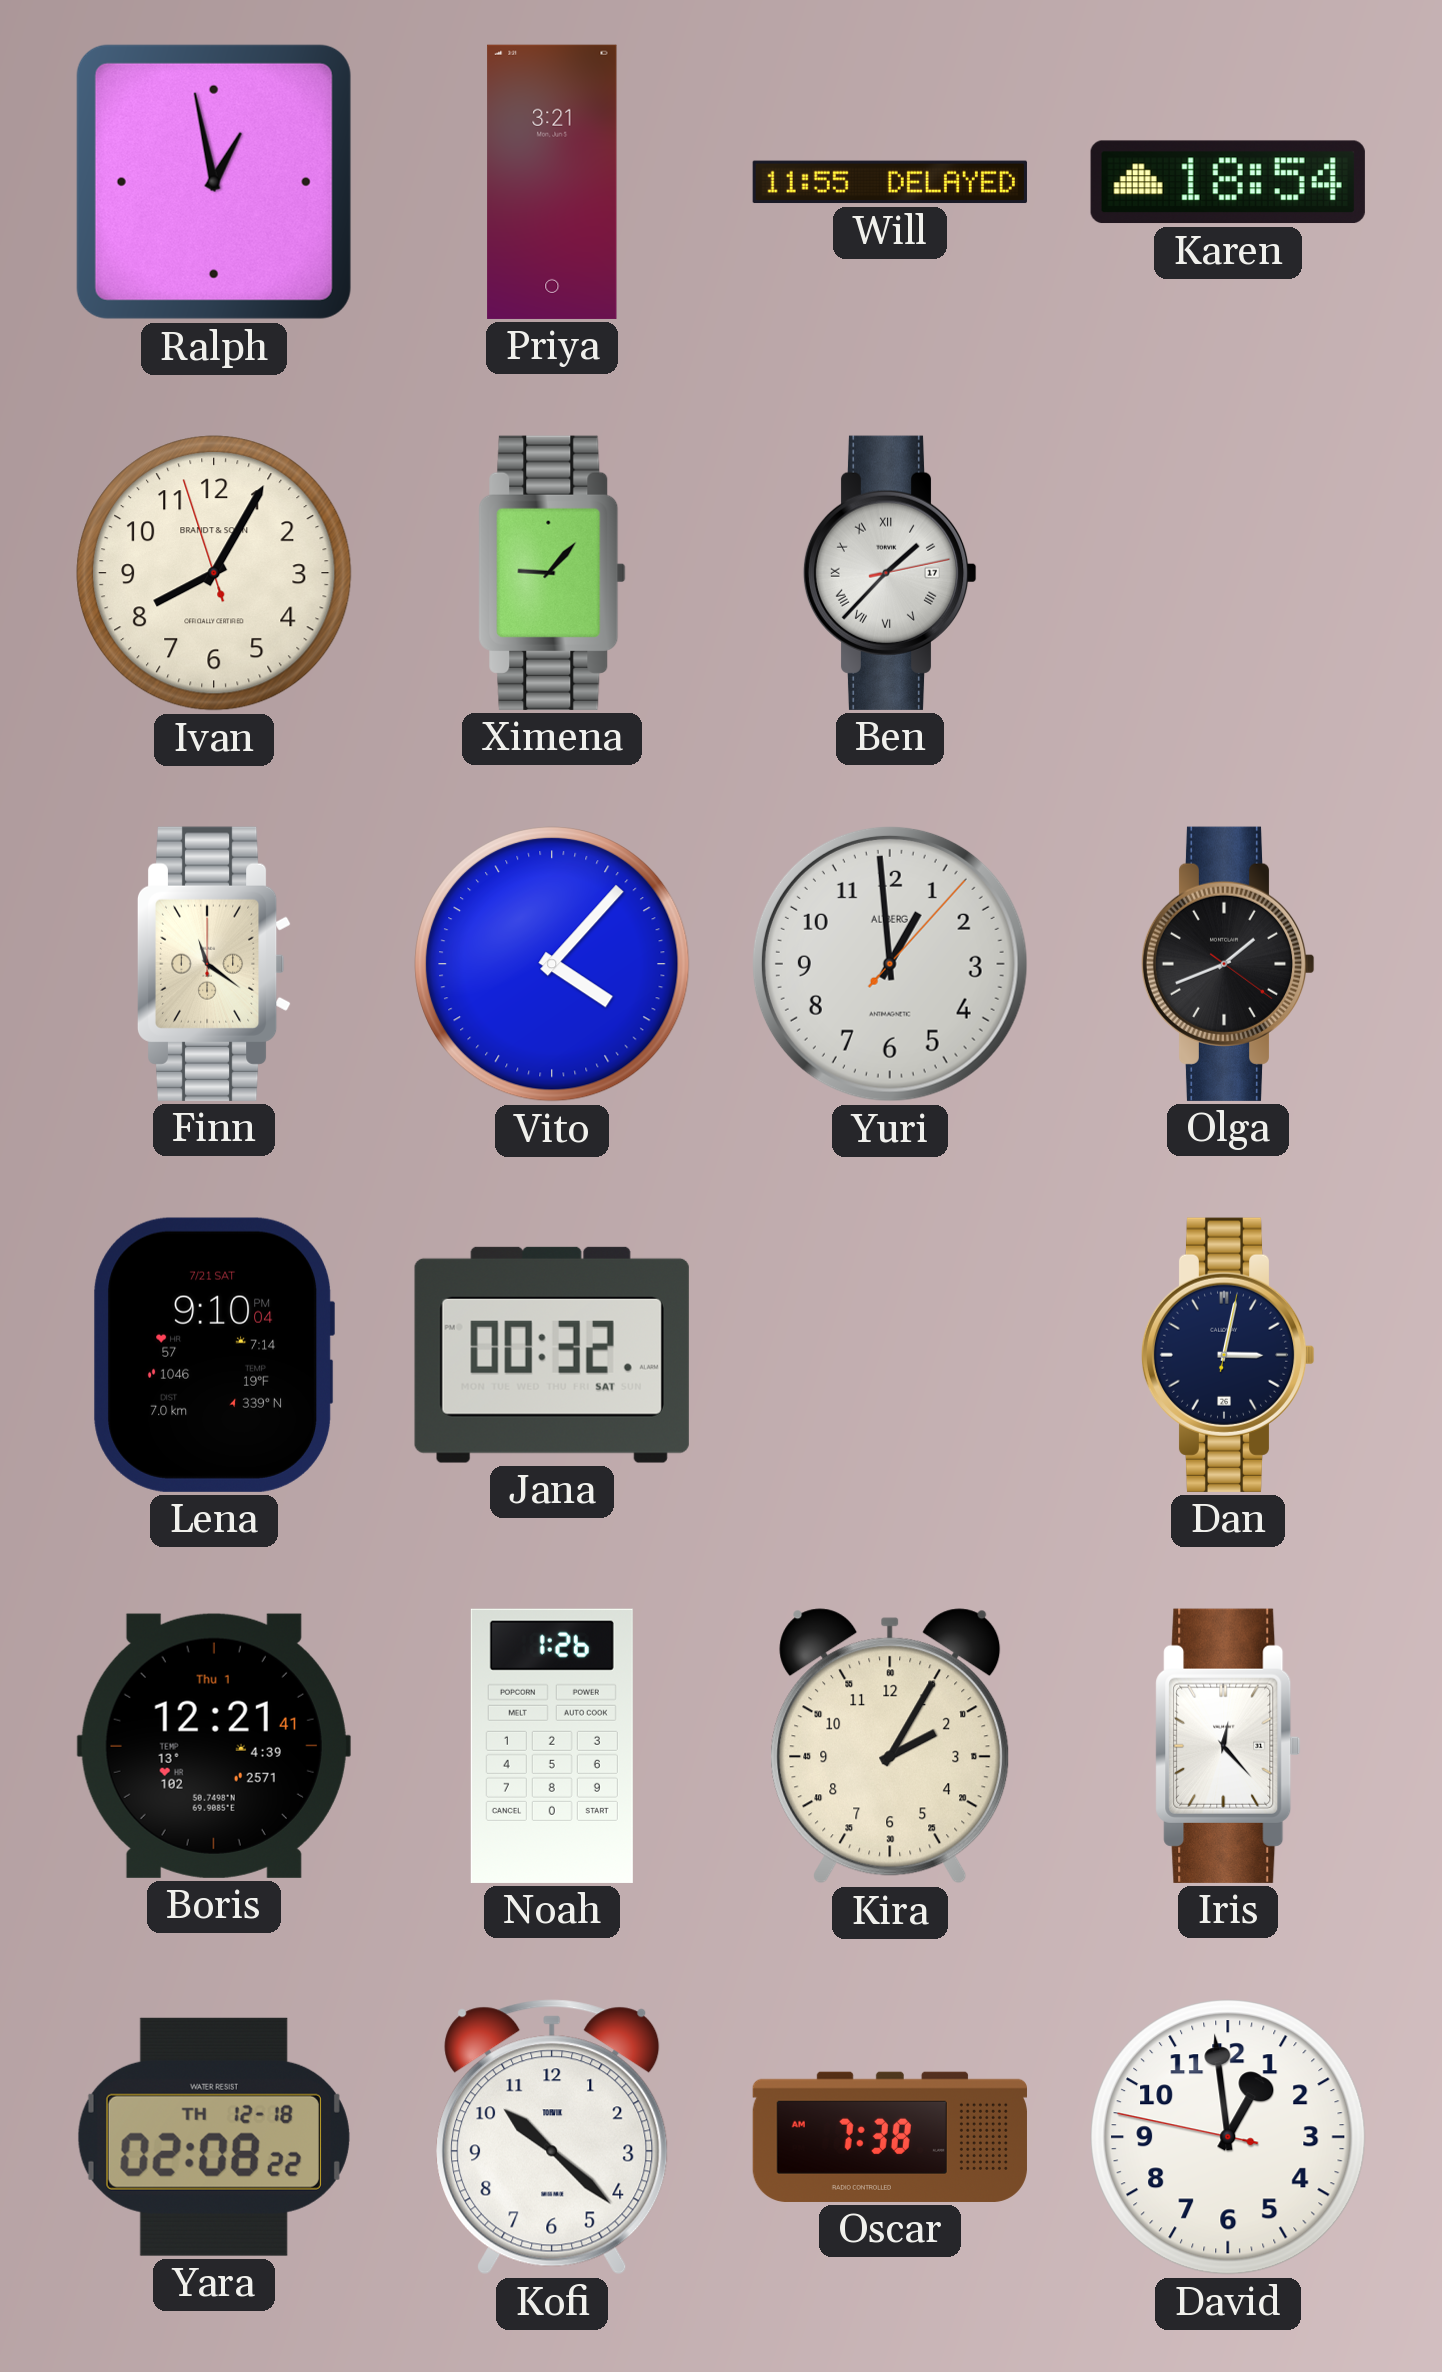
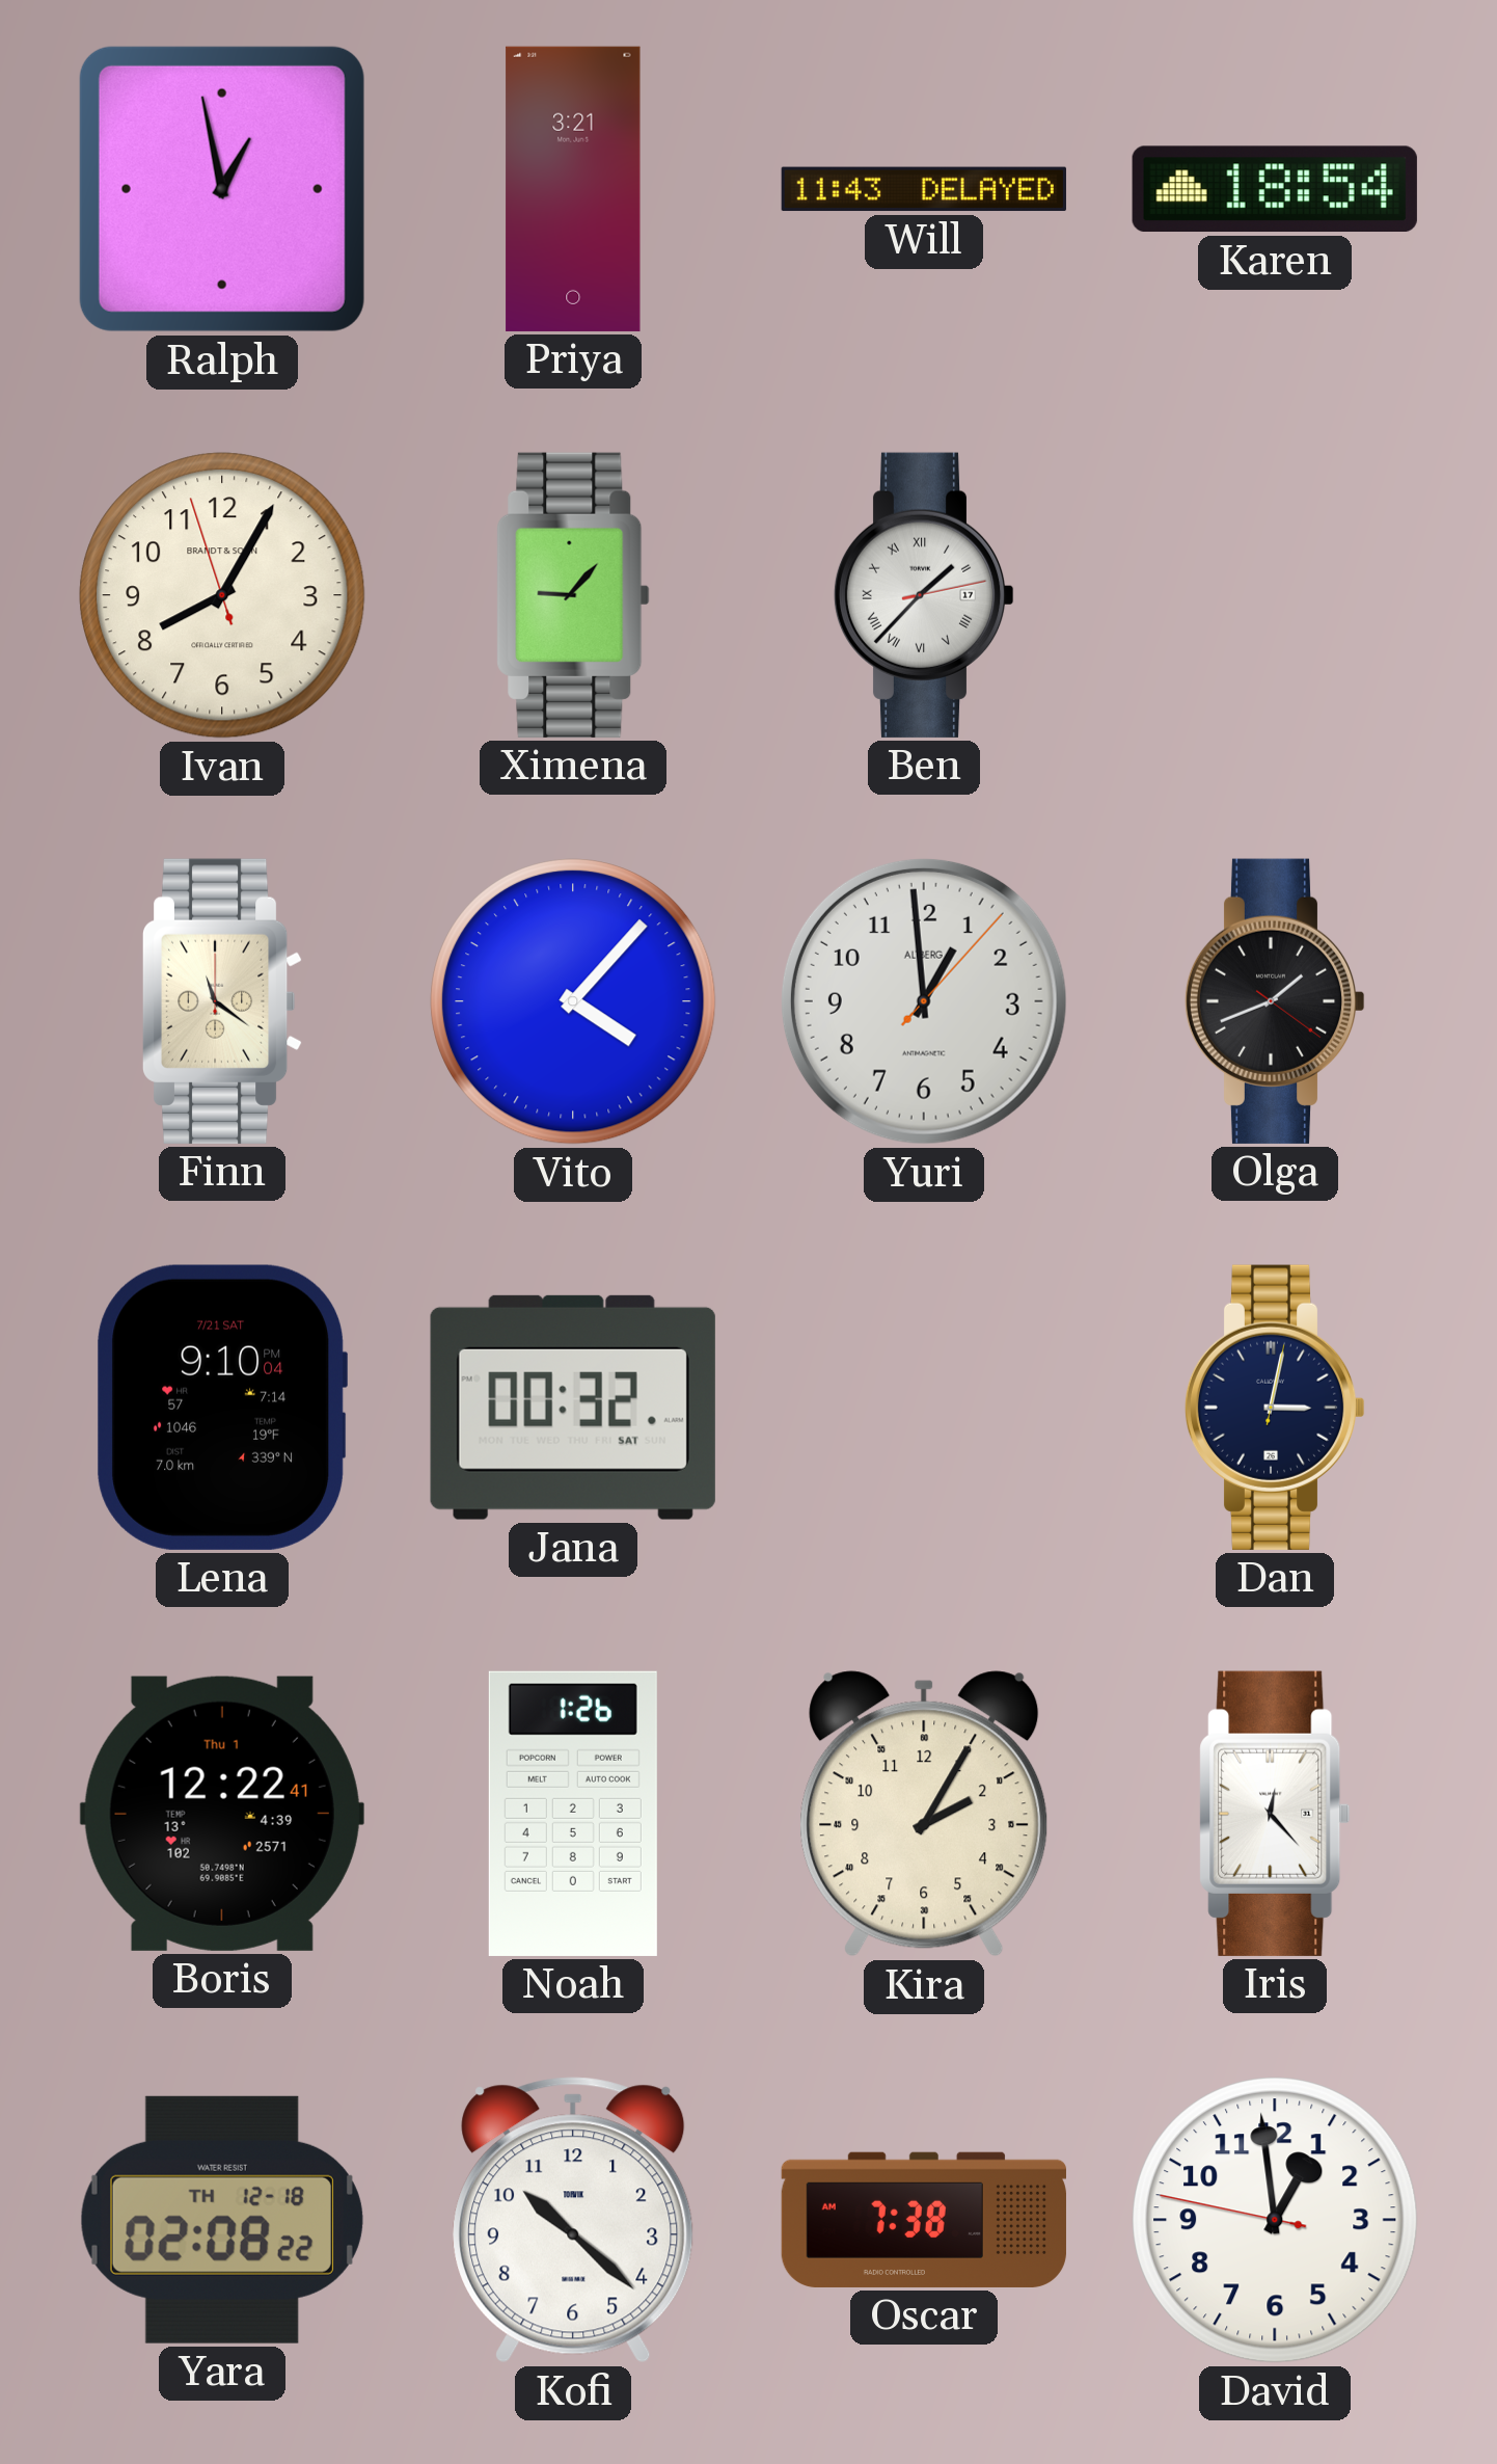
Will: 11:55 -> 11:43 (924, 189)
Boris: 12:21 -> 12:22 (222, 1814)
